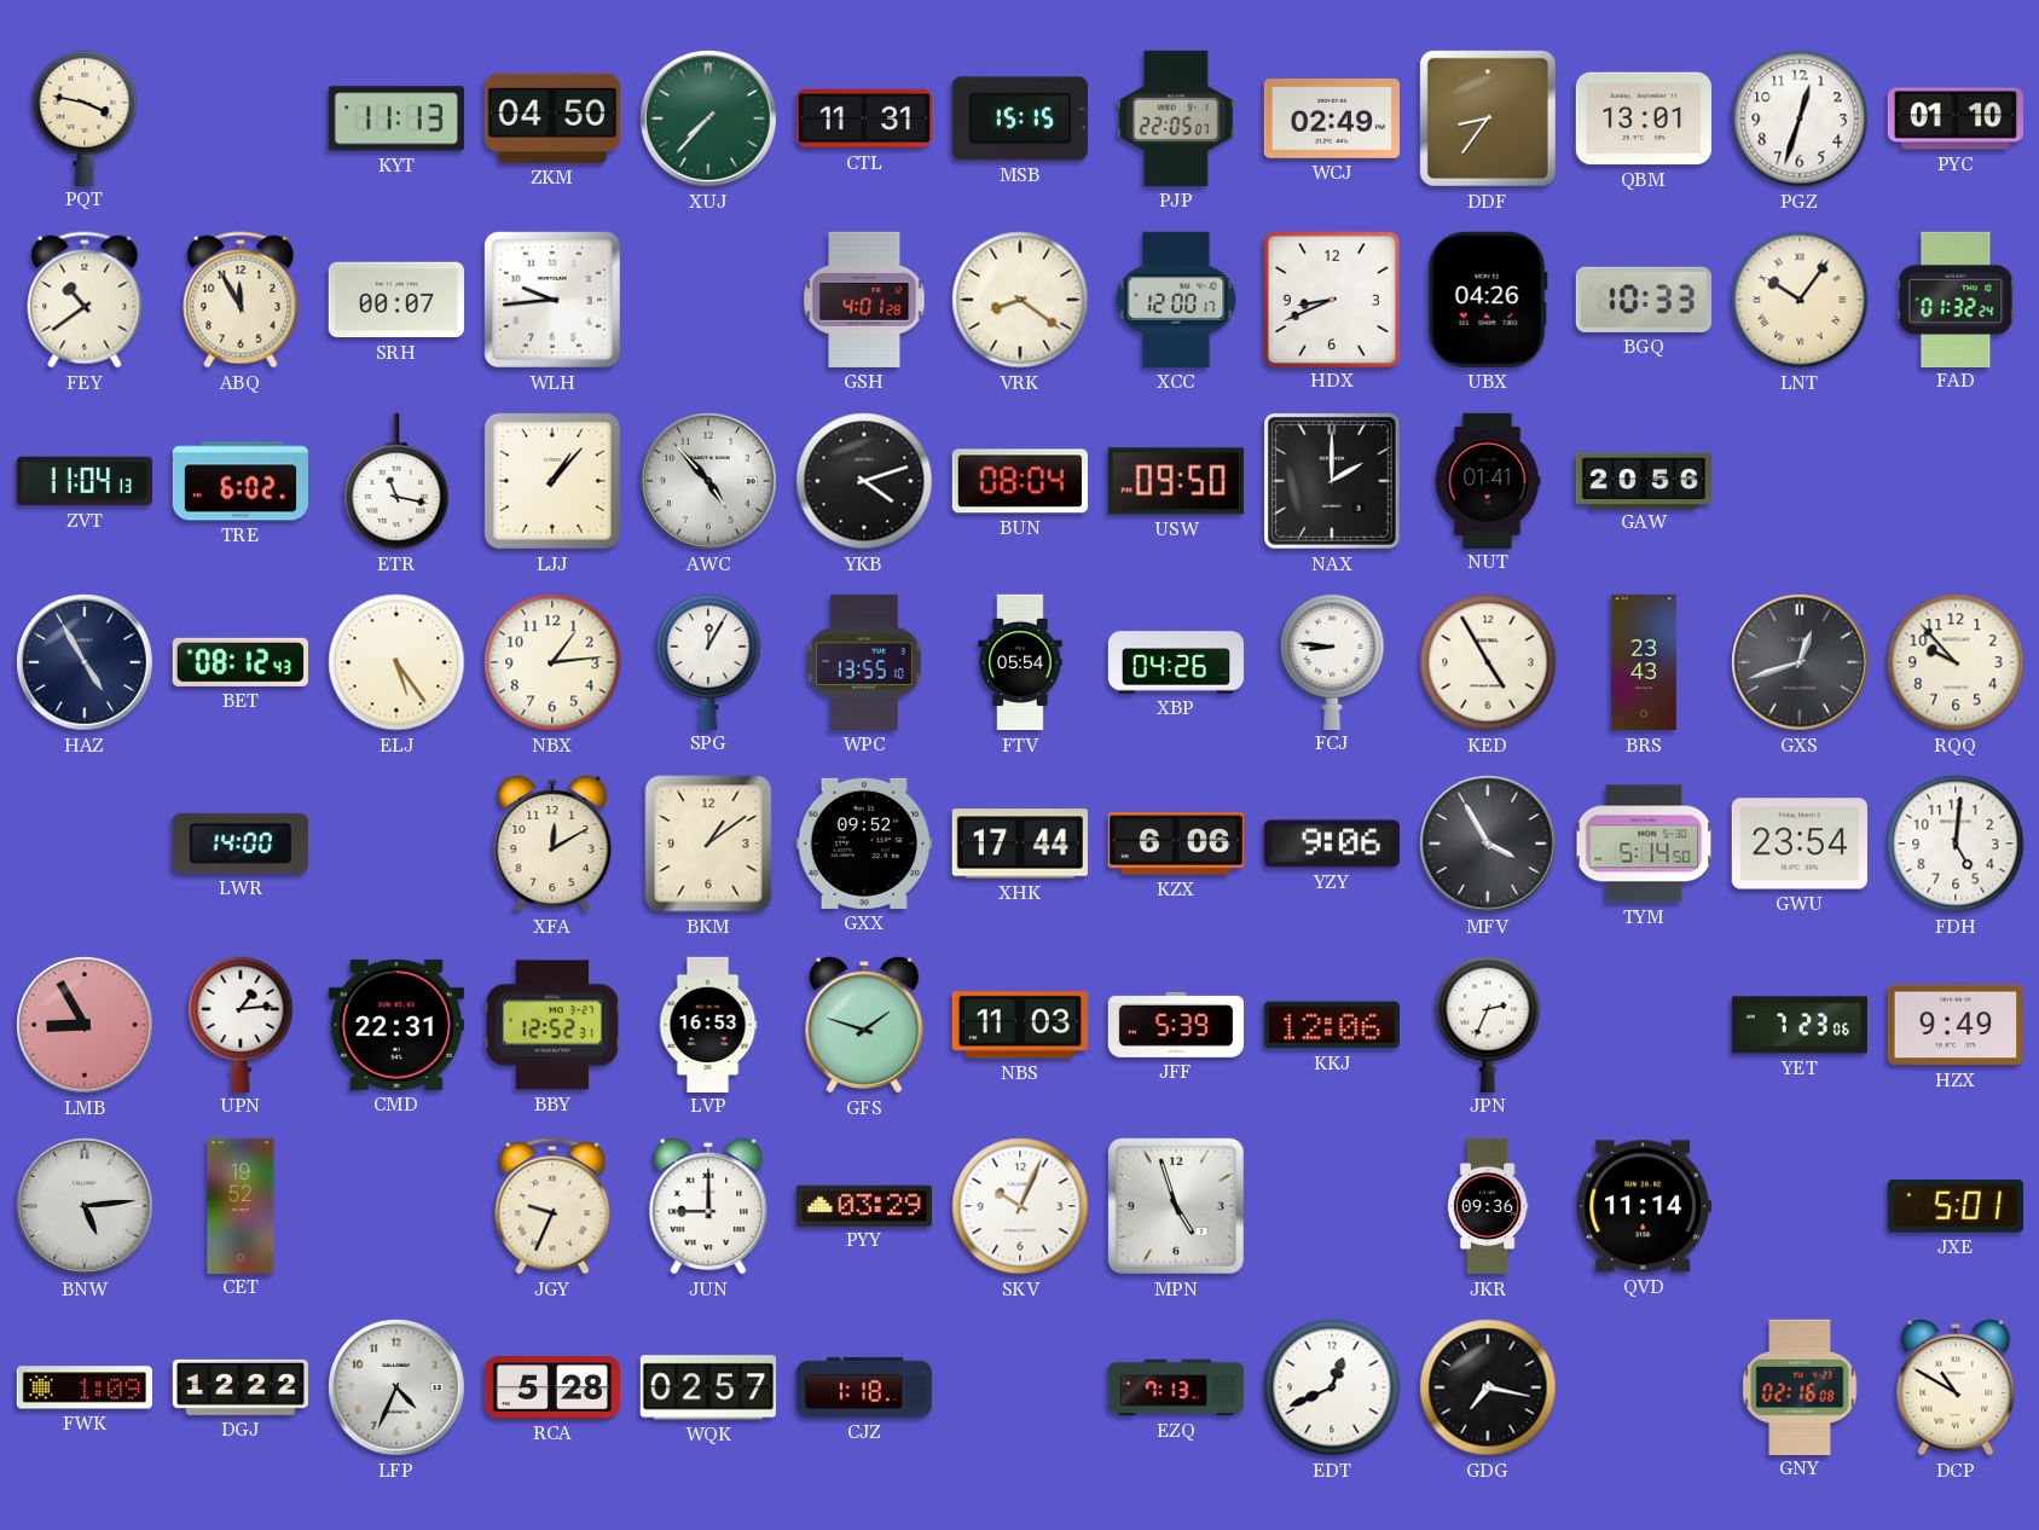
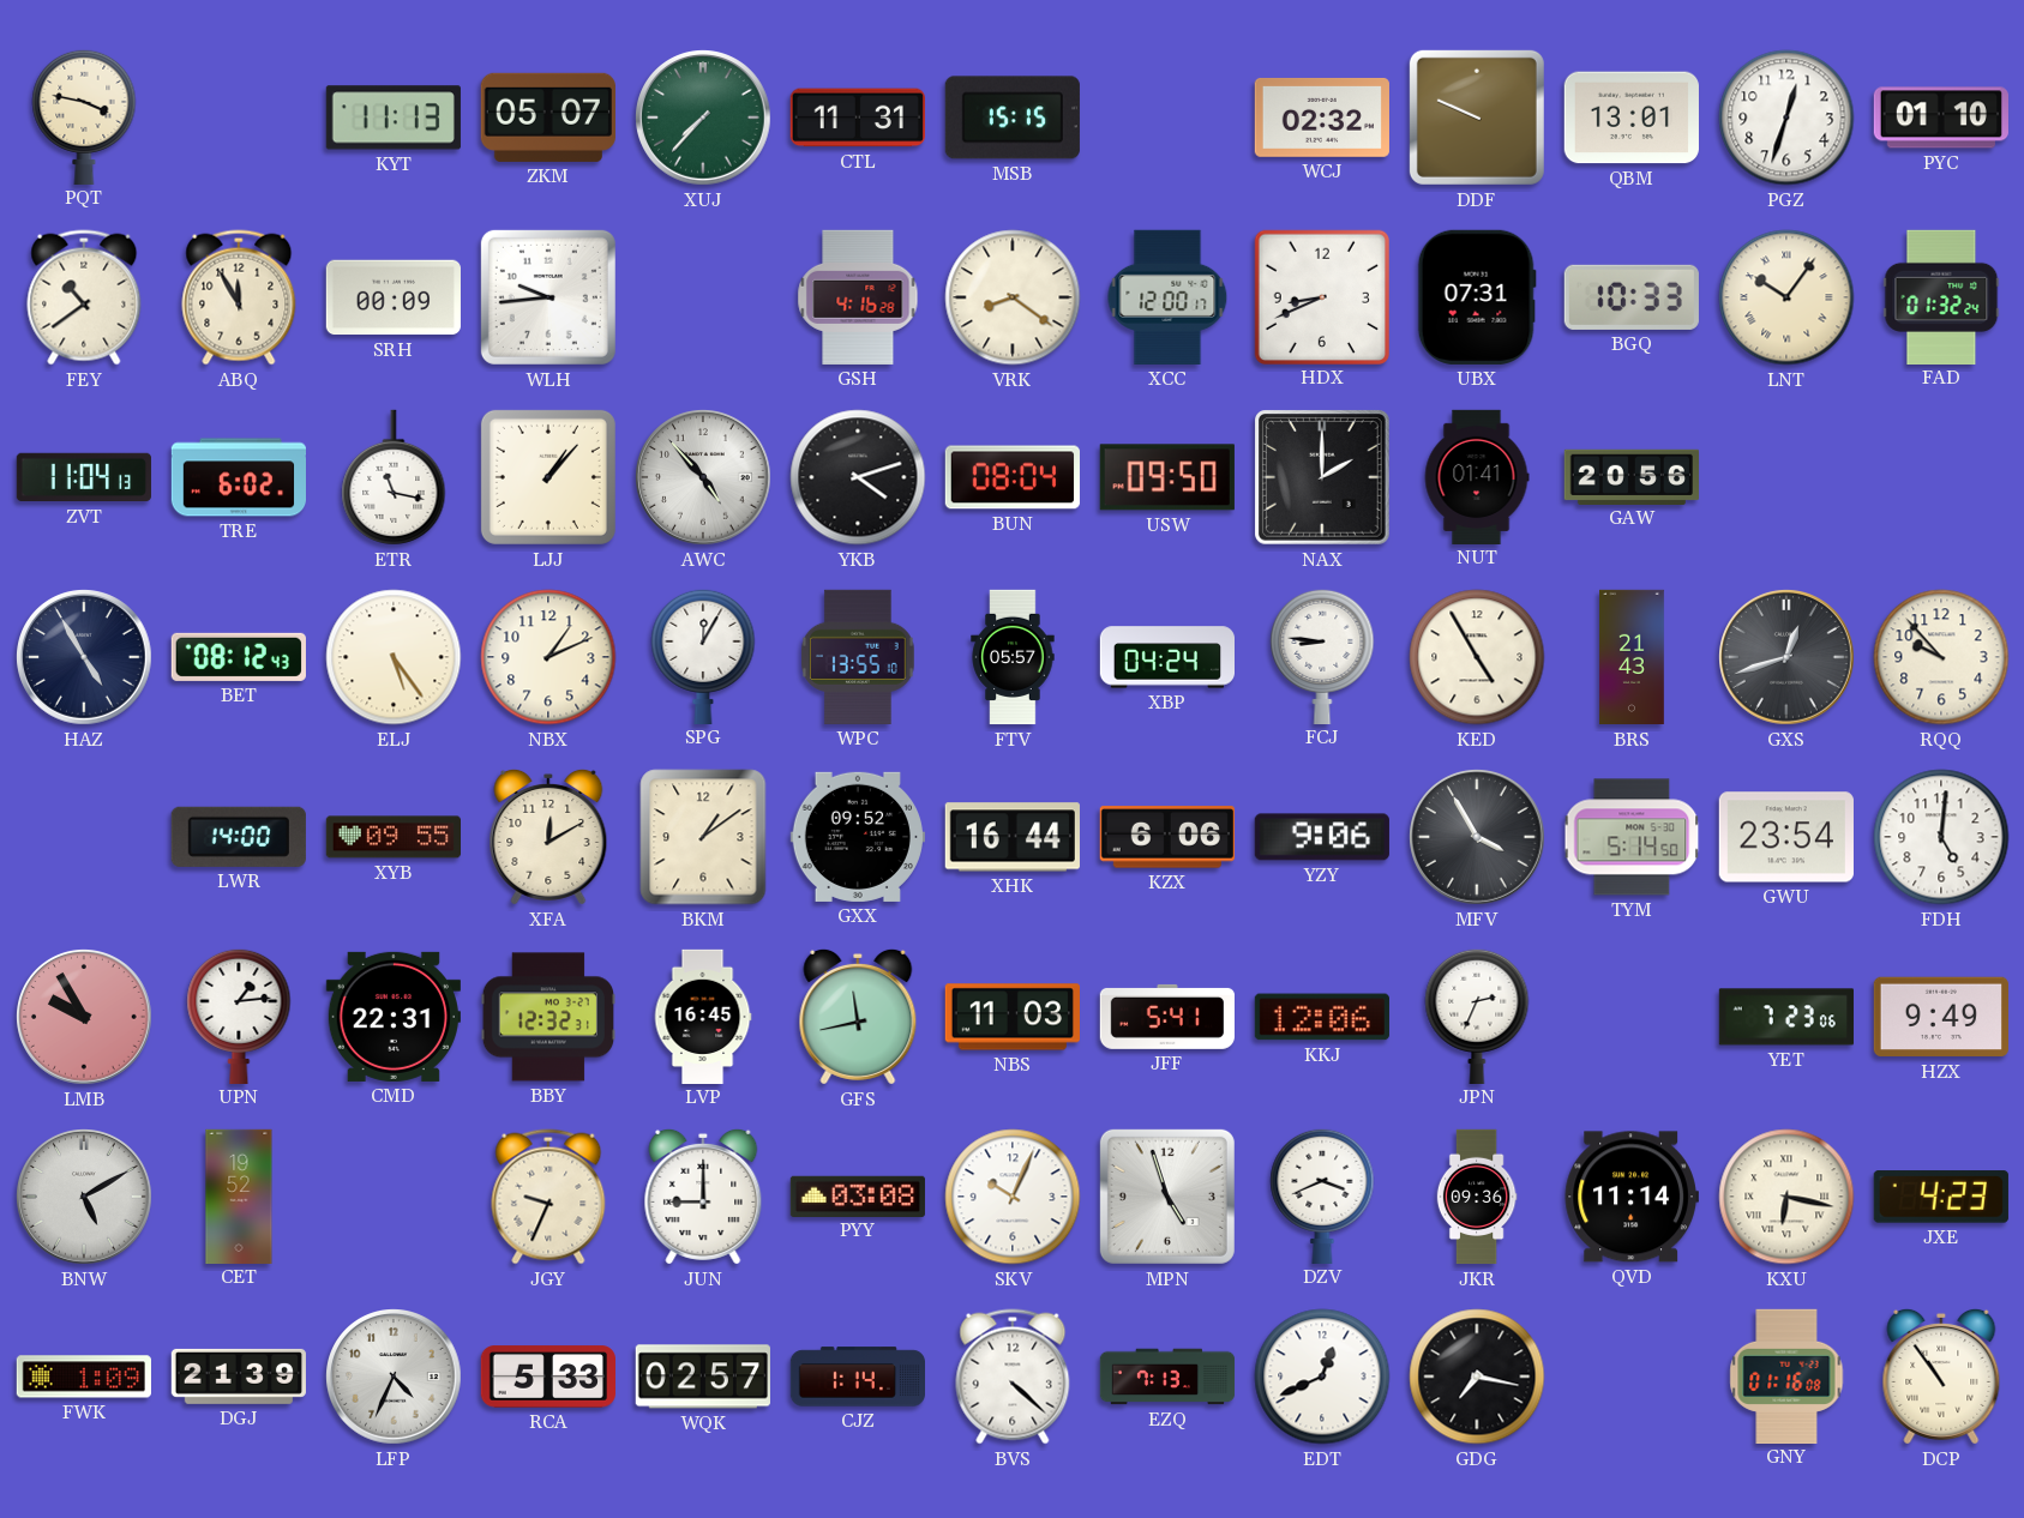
ZKM: 04:50 -> 05:07 (548, 118)
PJP: 22:05 -> none (1176, 118)
WCJ: 02:49 -> 02:32 (1322, 118)
DDF: 8:36 -> 9:49 (1477, 118)
SRH: 00:07 -> 00:09 (394, 297)
GSH: 4:01 -> 4:16 (858, 297)
UBX: 04:26 -> 07:31 (1477, 297)
NBX: 1:14 -> 1:11 (548, 657)
FTV: 05:54 -> 05:57 (1013, 657)
XBP: 04:26 -> 04:24 (1167, 657)
BRS: 23:43 -> 21:43 (1632, 657)
XYB: none -> 09:55 (392, 837)
XHK: 17:44 -> 16:44 (1013, 837)
LMB: 8:55 -> 9:55 (85, 1018)
BBY: 12:52 -> 12:32 (547, 1017)
LVP: 16:53 -> 16:45 (703, 1016)
GFS: 1:48 -> 11:43 (858, 1017)
JFF: 5:39 -> 5:41 (1166, 1017)
BNW: 5:14 -> 5:10 (85, 1198)
PYY: 03:29 -> 03:08 (857, 1195)
DZV: none -> 3:41 (1322, 1195)
KXU: none -> 6:17 (1786, 1197)
JXE: 5:01 -> 4:23 (1941, 1197)
DGJ: 12:22 -> 21:39 (239, 1377)
RCA: 5:28 -> 5:33 (547, 1377)
CJZ: 1:18 -> 1:14 (857, 1377)
BVS: none -> 4:22 (1013, 1377)
GNY: 02:16 -> 01:16 (1786, 1375)
DCP: 10:50 -> 10:54 (1941, 1377)
